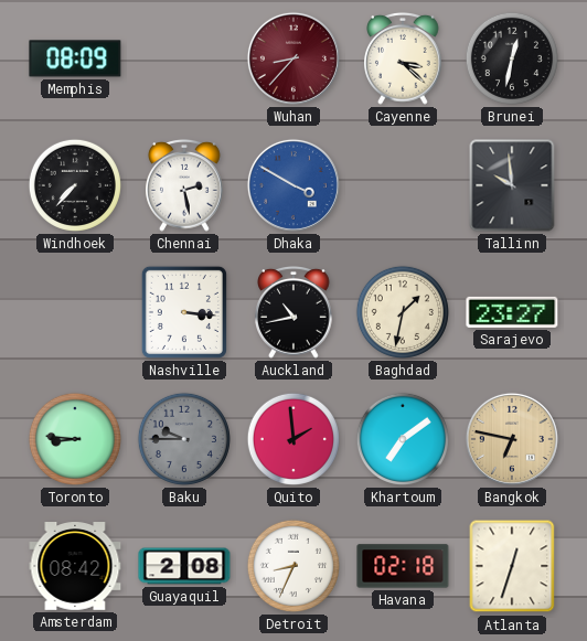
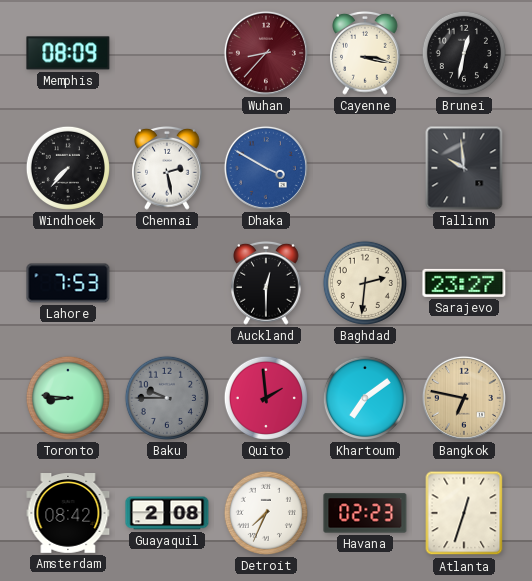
Cayenne: 3:22 -> 3:17 (366, 53)
Lahore: none -> 7:53 (68, 283)
Nashville: 3:16 -> none (184, 312)
Auckland: 10:43 -> 12:30 (267, 283)
Baghdad: 1:32 -> 2:31 (365, 283)
Detroit: 8:34 -> 7:34 (266, 513)
Havana: 02:18 -> 02:23 (365, 513)
